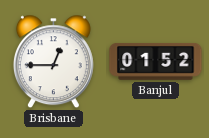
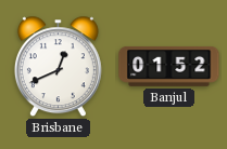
Brisbane: 12:45 -> 12:41 (58, 67)
